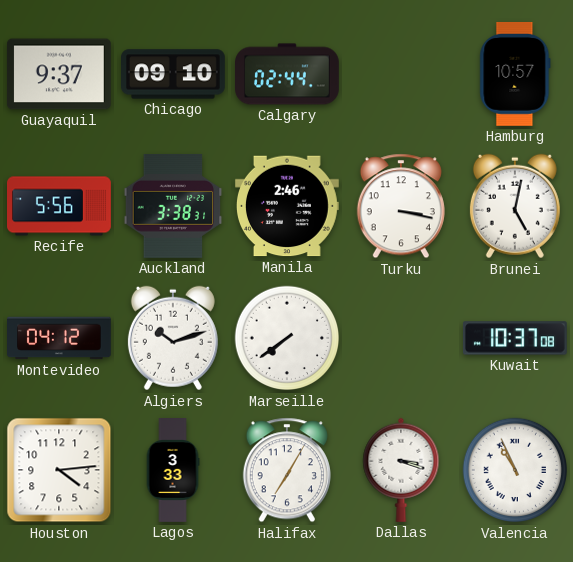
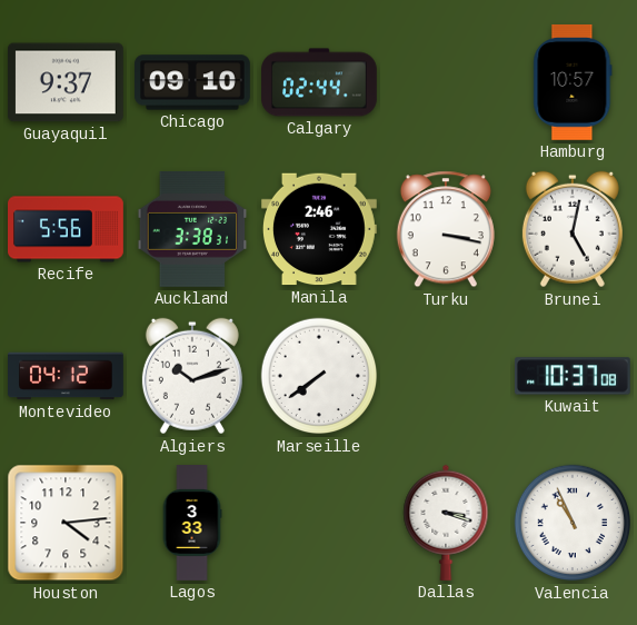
Halifax: 7:05 -> none (287, 470)
